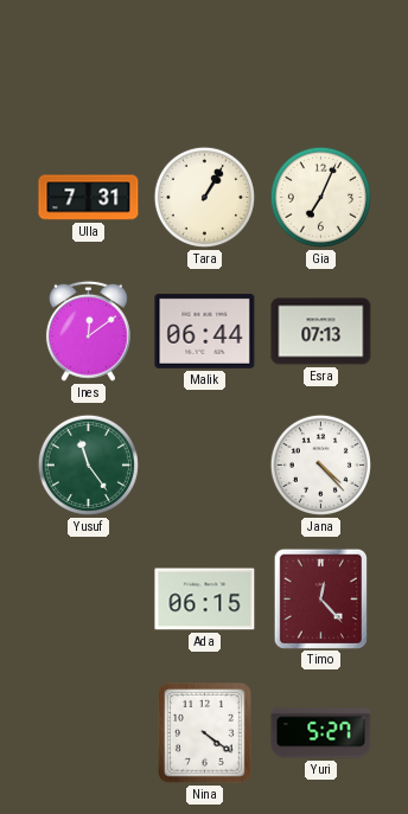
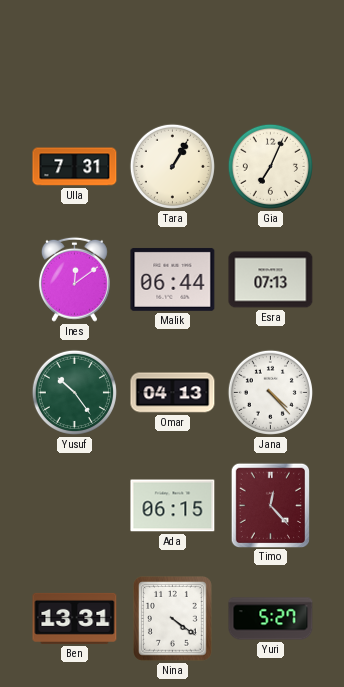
Yusuf: 11:24 -> 10:24 (74, 392)
Omar: none -> 04:13 (173, 393)
Ben: none -> 13:31 (75, 618)
